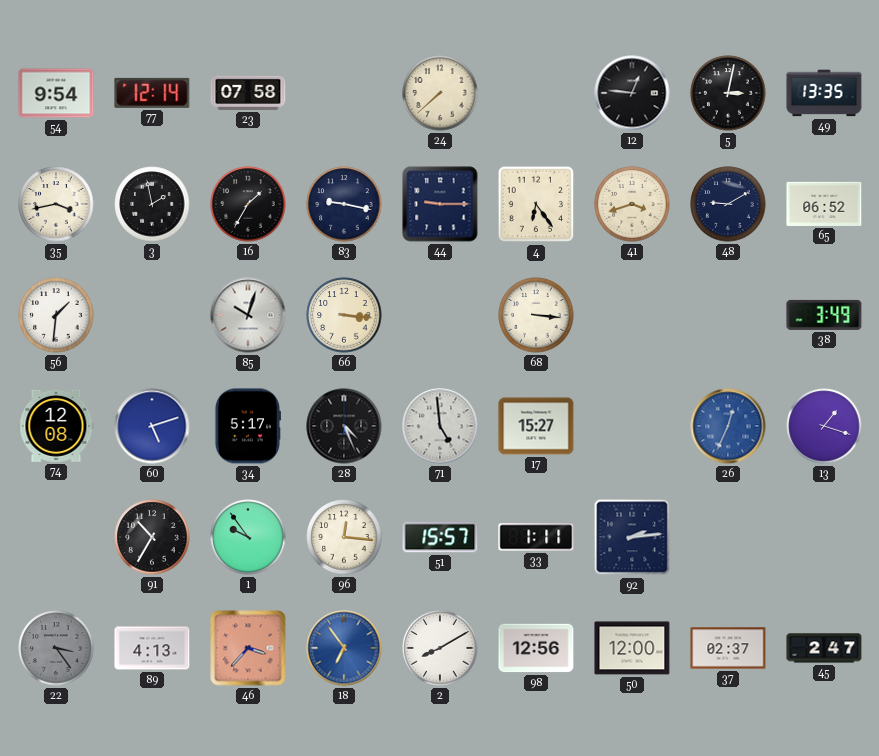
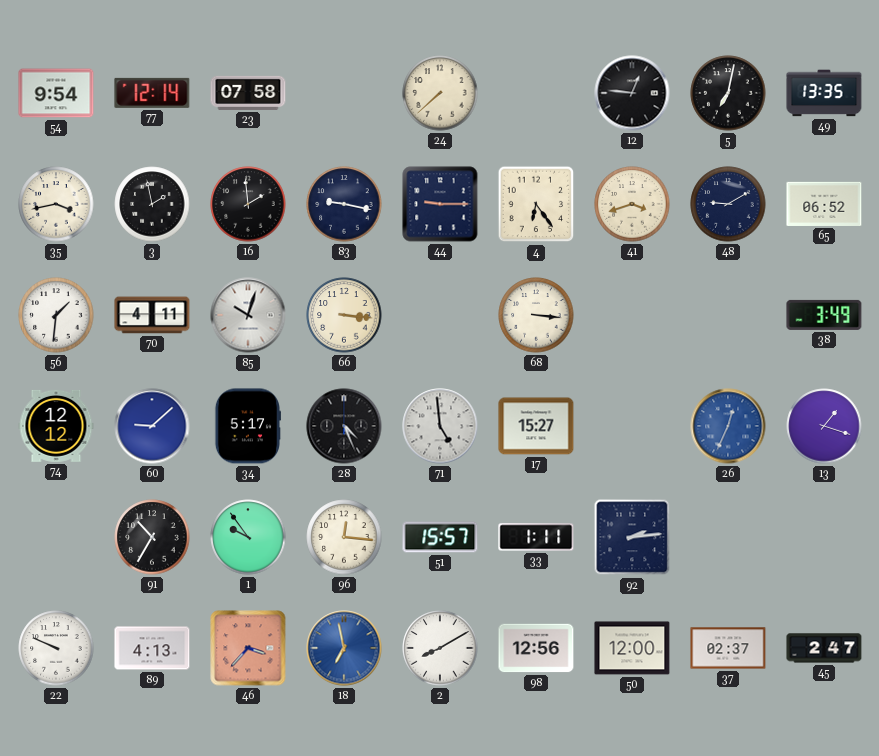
5: 3:02 -> 7:02 (728, 93)
16: 1:35 -> 1:59 (248, 204)
70: none -> 4:11 (152, 315)
74: 12:08 -> 12:12 (56, 426)
60: 5:12 -> 9:08 (152, 426)
22: 3:24 -> 9:49 (56, 648)
22 dial: grey -> white (56, 648)
18: 6:54 -> 6:58 (344, 648)
